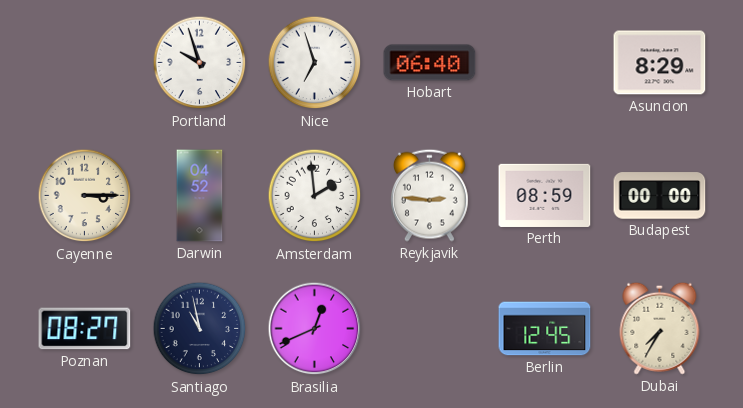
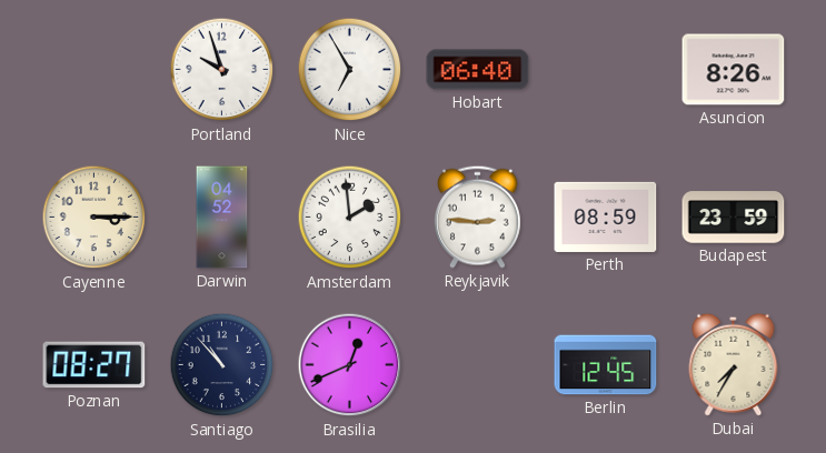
Nice: 6:57 -> 6:55 (350, 70)
Asuncion: 8:29 -> 8:26 (734, 70)
Budapest: 00:00 -> 23:59 (734, 218)
Santiago: 10:58 -> 10:53 (222, 365)
